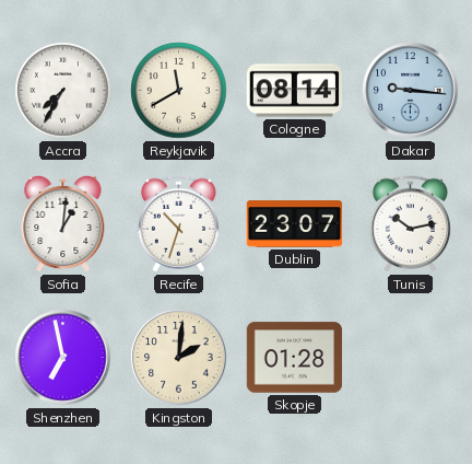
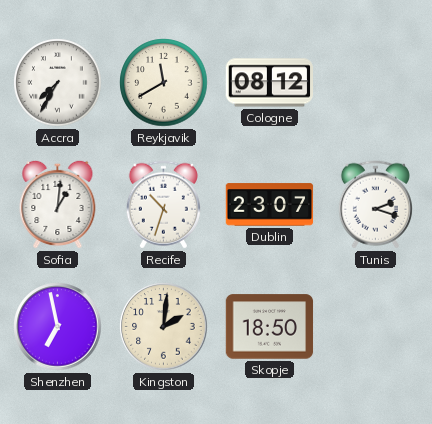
Cologne: 08:14 -> 08:12 (270, 83)
Dakar: 9:16 -> none (411, 91)
Tunis: 10:13 -> 2:18 (375, 205)
Skopje: 01:28 -> 18:50 (270, 327)
